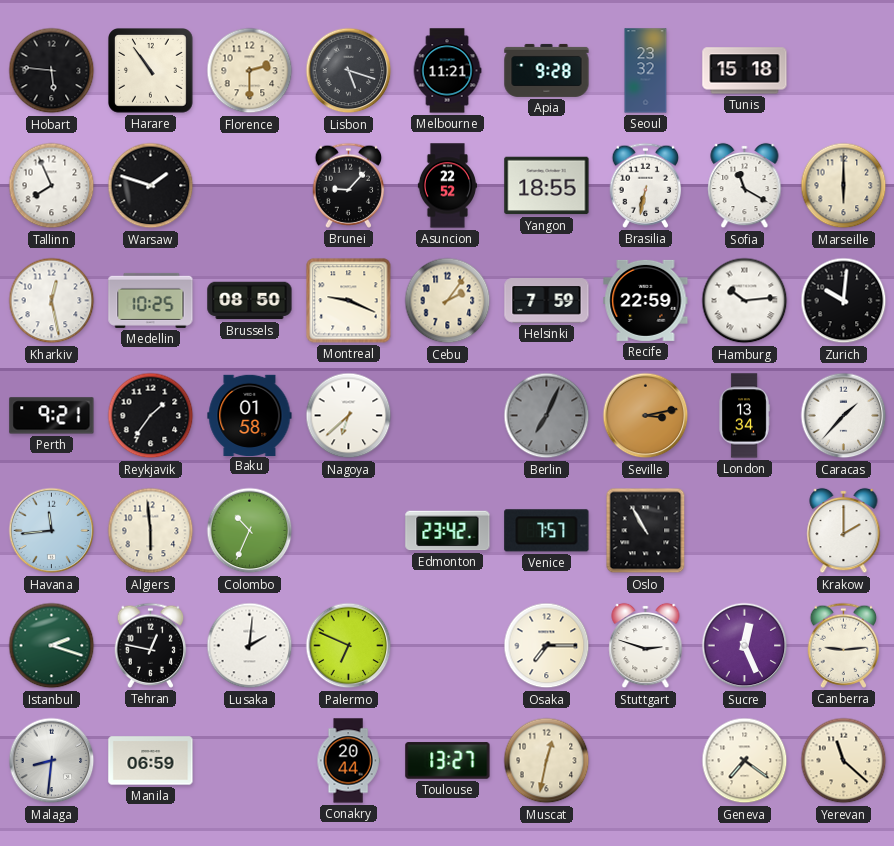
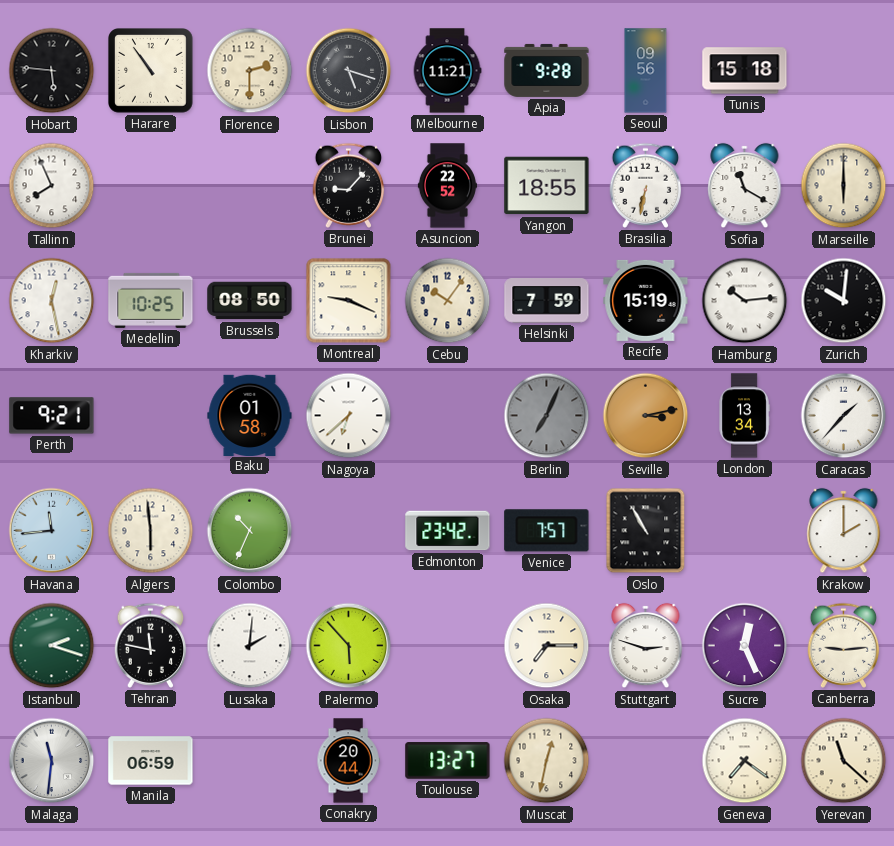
Seoul: 23:32 -> 09:56 (646, 71)
Warsaw: 1:48 -> none (151, 186)
Cebu: 2:06 -> 10:06 (448, 301)
Recife: 22:59 -> 15:19 (646, 300)
Reykjavik: 1:36 -> none (151, 416)
Tehran: 12:47 -> 11:47 (151, 645)
Palermo: 6:49 -> 5:53 (349, 646)
Malaga: 8:31 -> 11:31 (52, 761)
